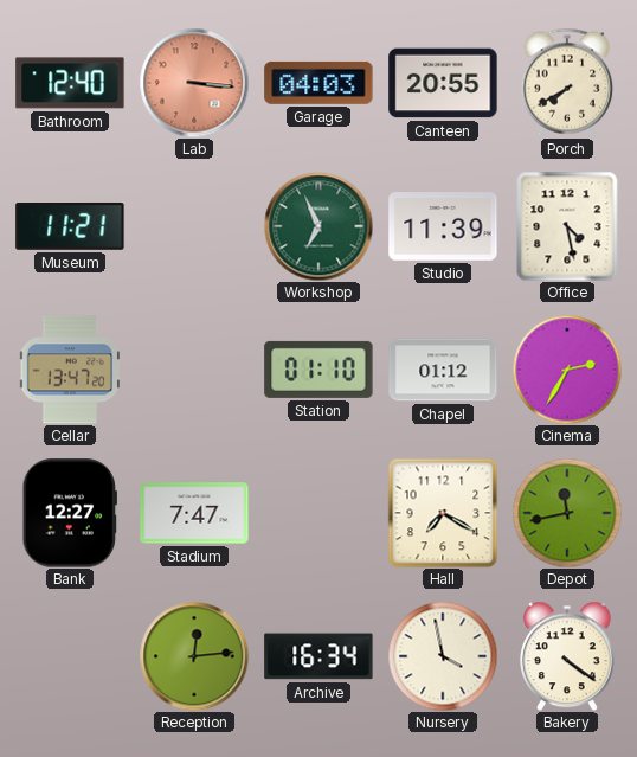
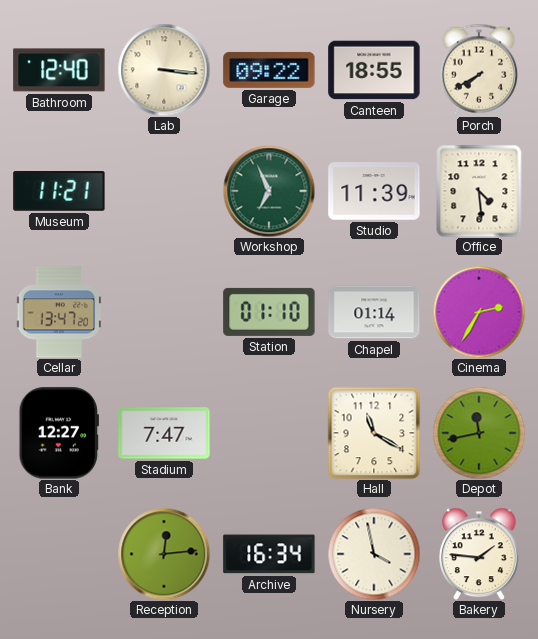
Lab dial: salmon -> cream (164, 70)
Garage: 04:03 -> 09:22 (269, 70)
Canteen: 20:55 -> 18:55 (374, 70)
Office: 4:28 -> 4:29 (479, 191)
Chapel: 01:12 -> 01:14 (374, 312)
Hall: 7:20 -> 11:20 (374, 433)
Bakery: 4:21 -> 1:46 (479, 554)
